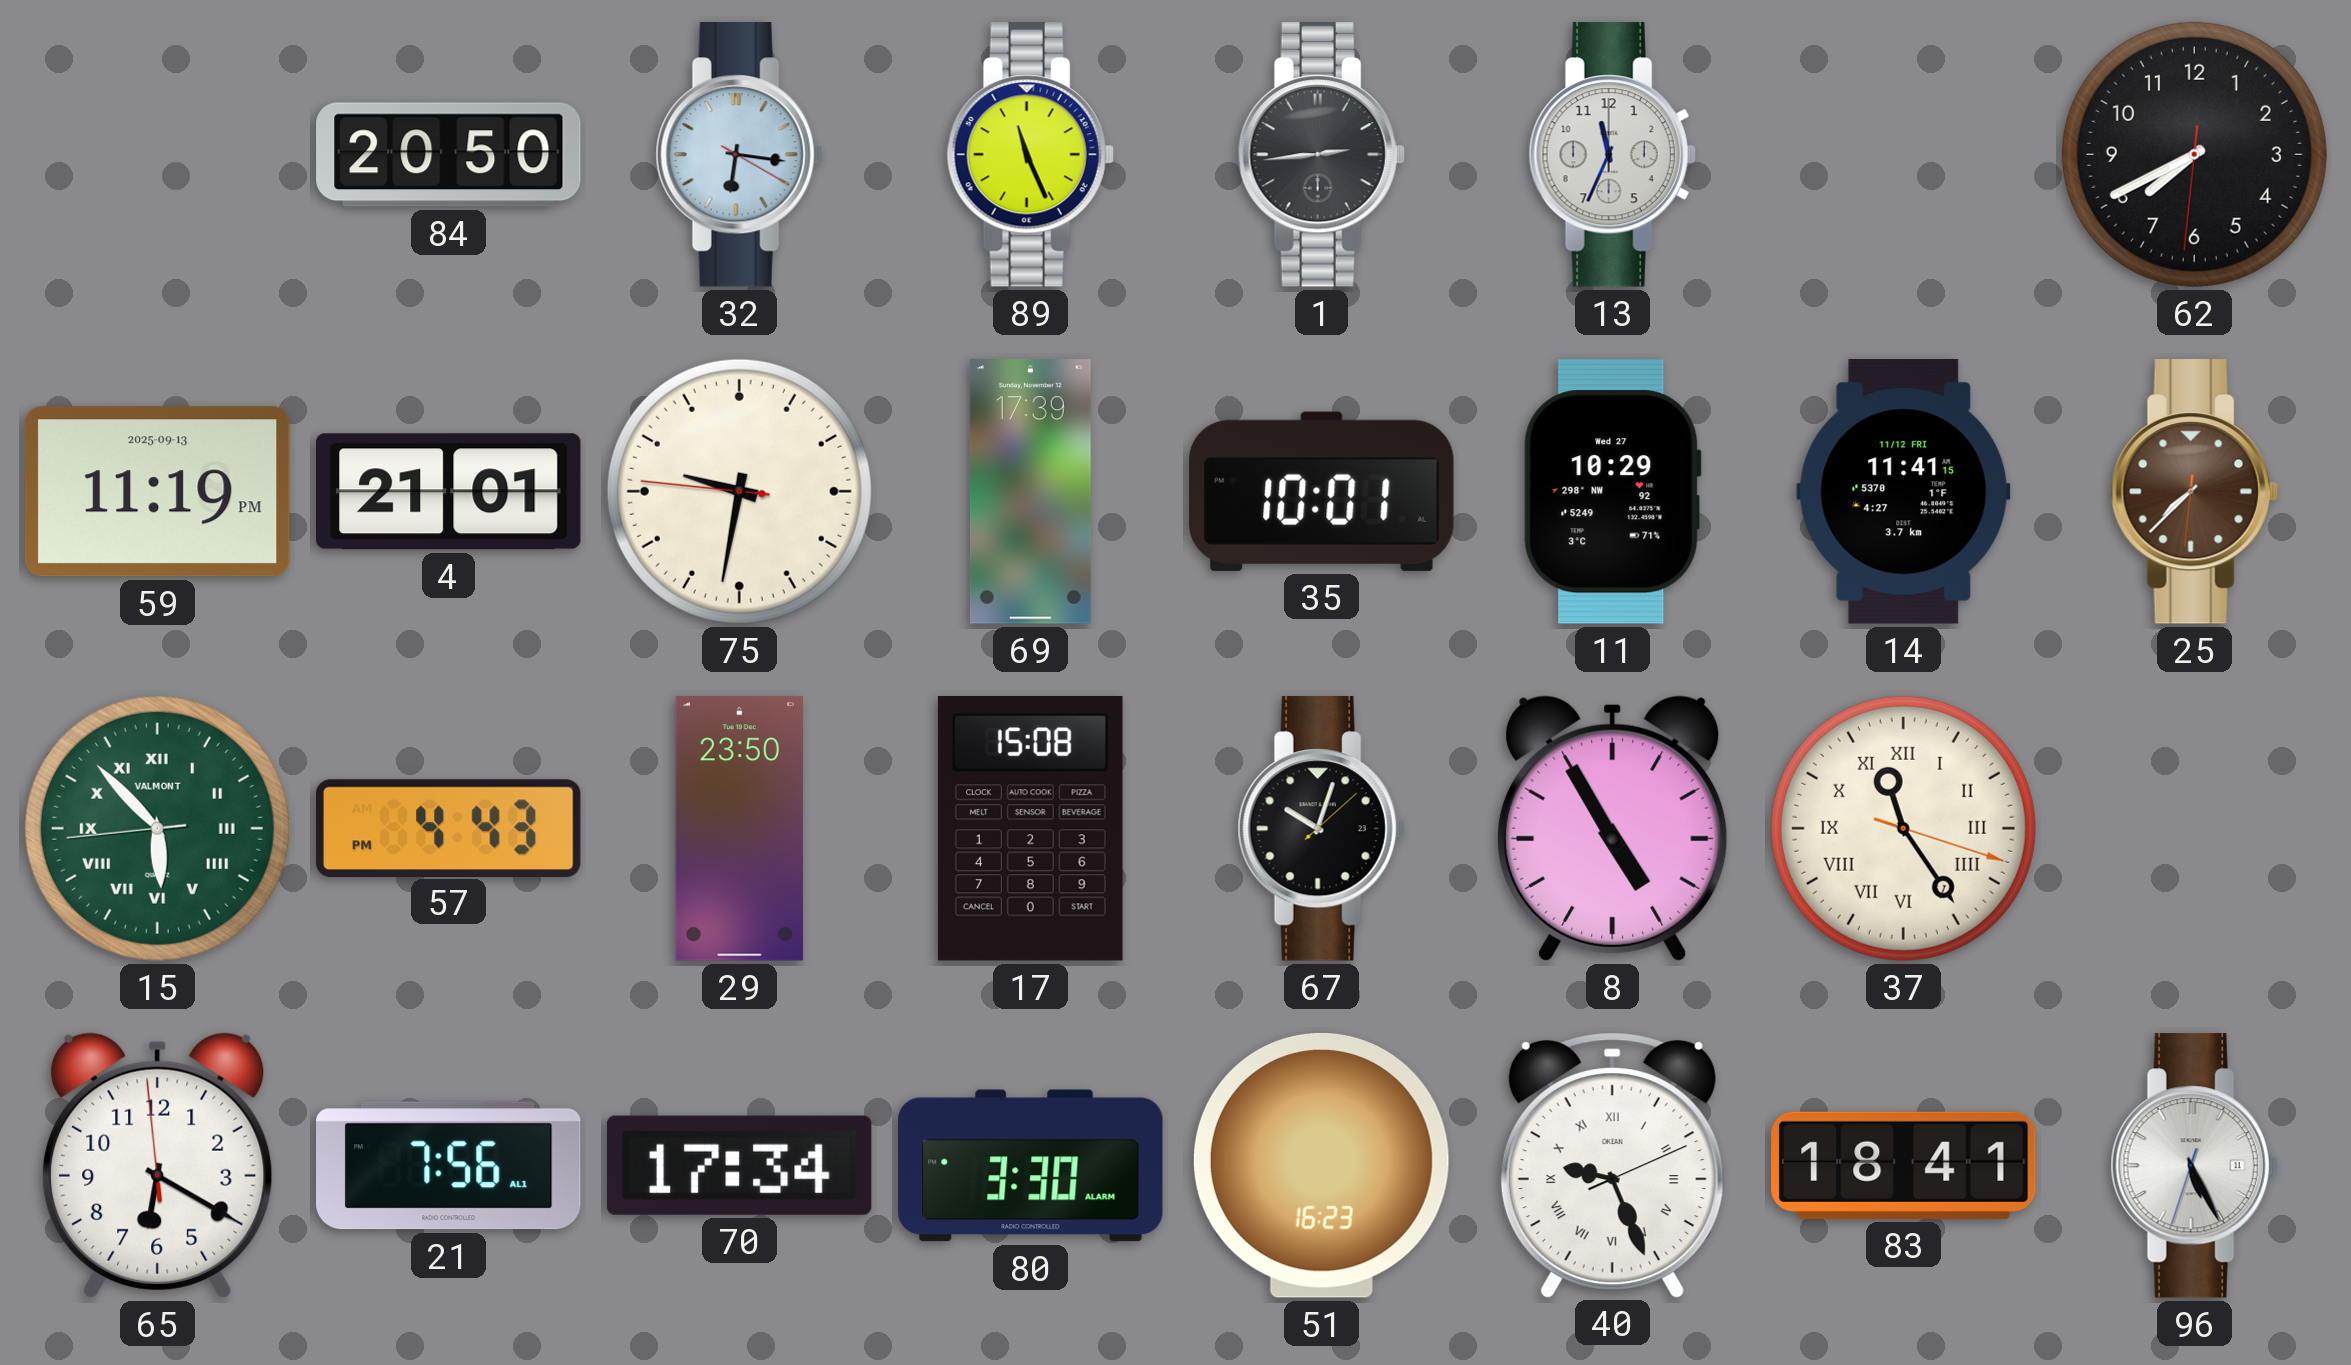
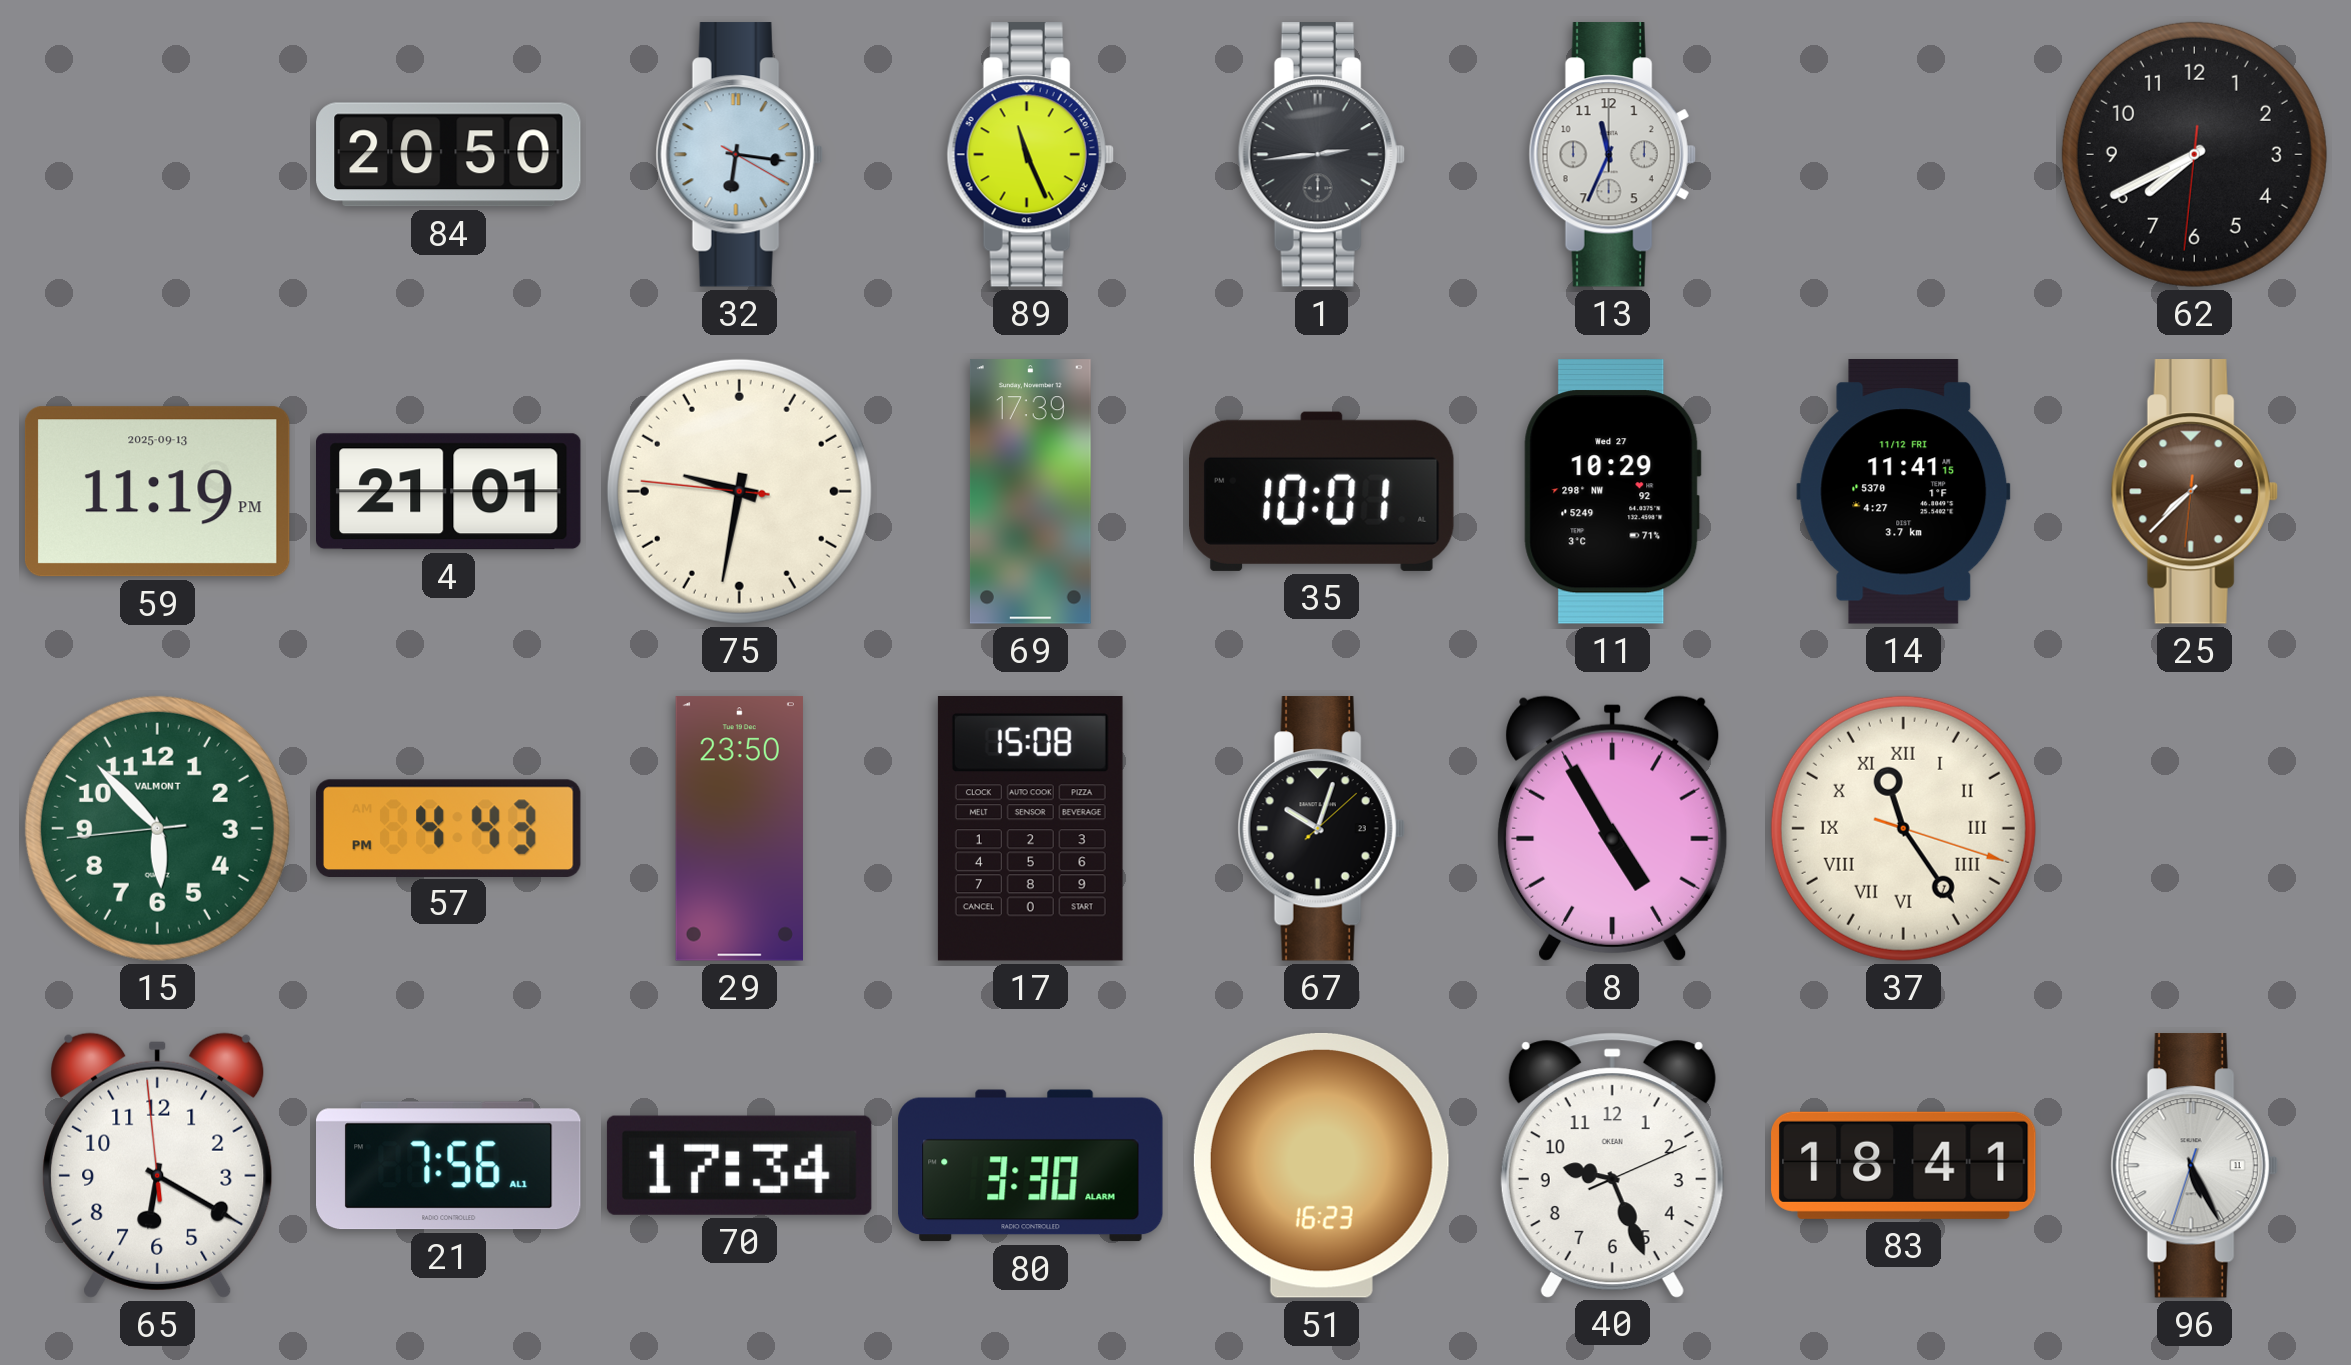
15 numerals: Roman -> Arabic (157, 828)
40 numerals: Roman -> Arabic (1612, 1165)
